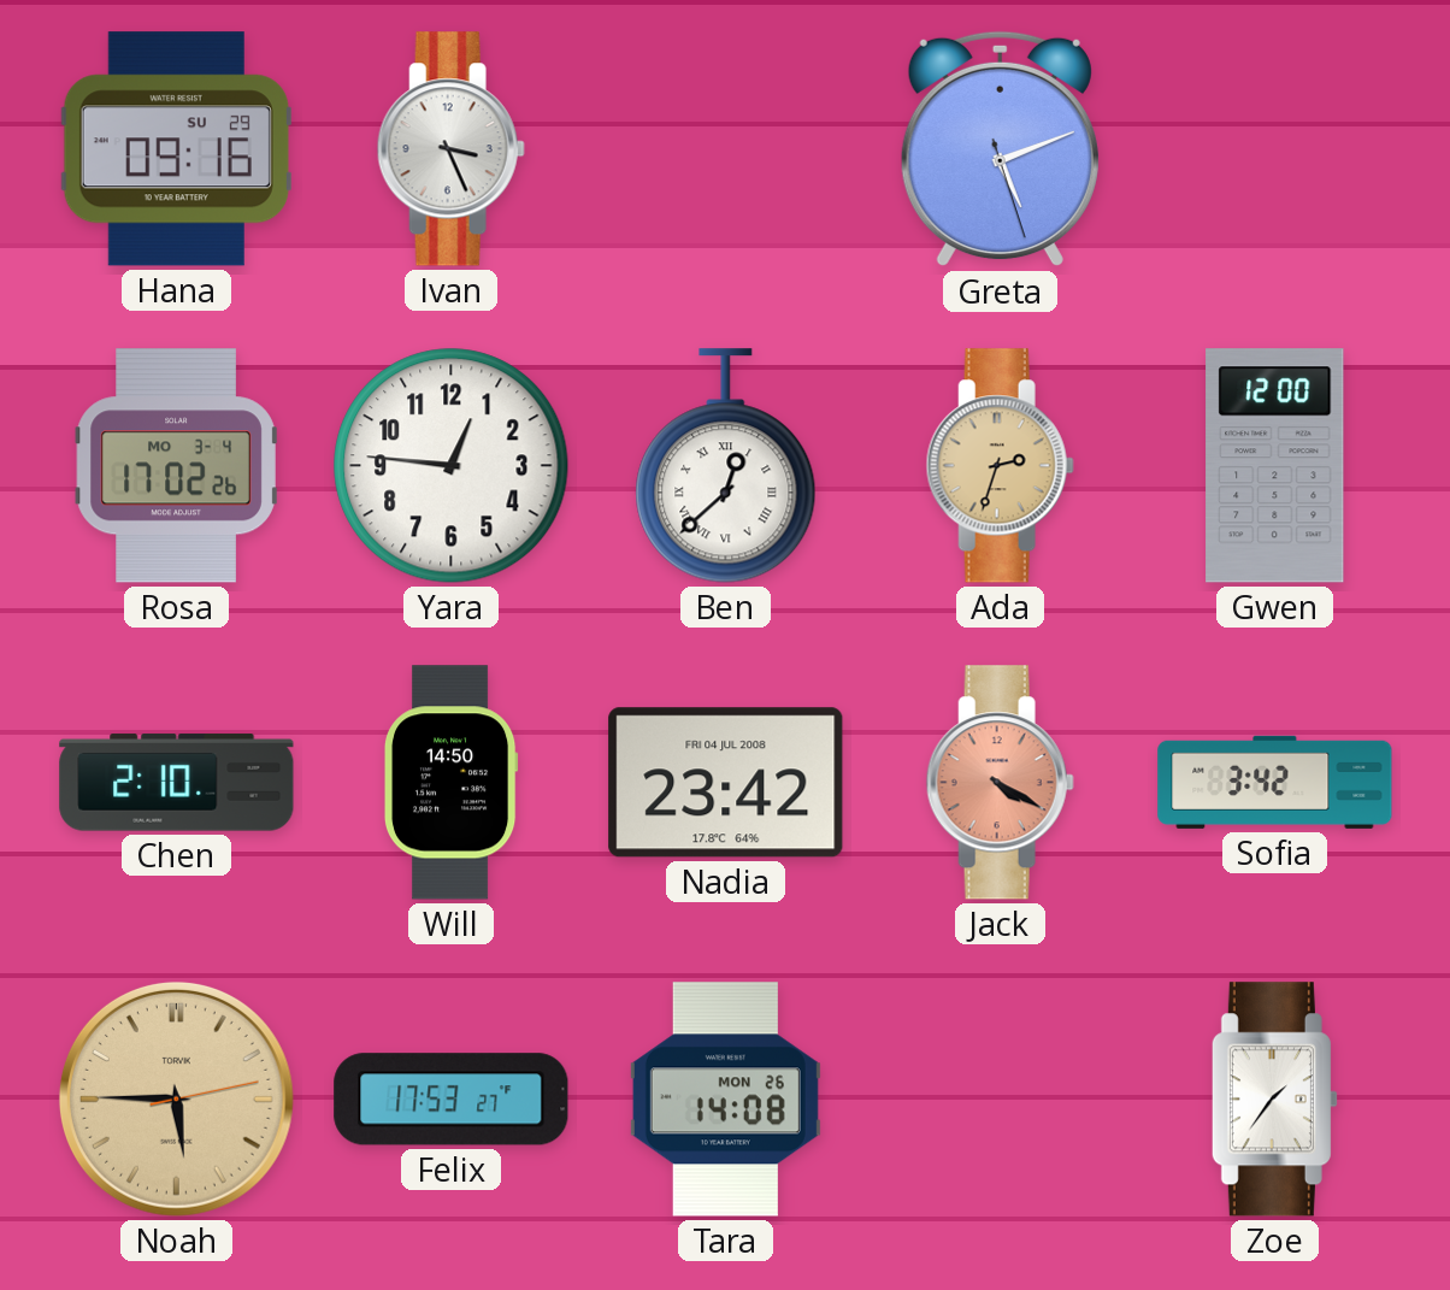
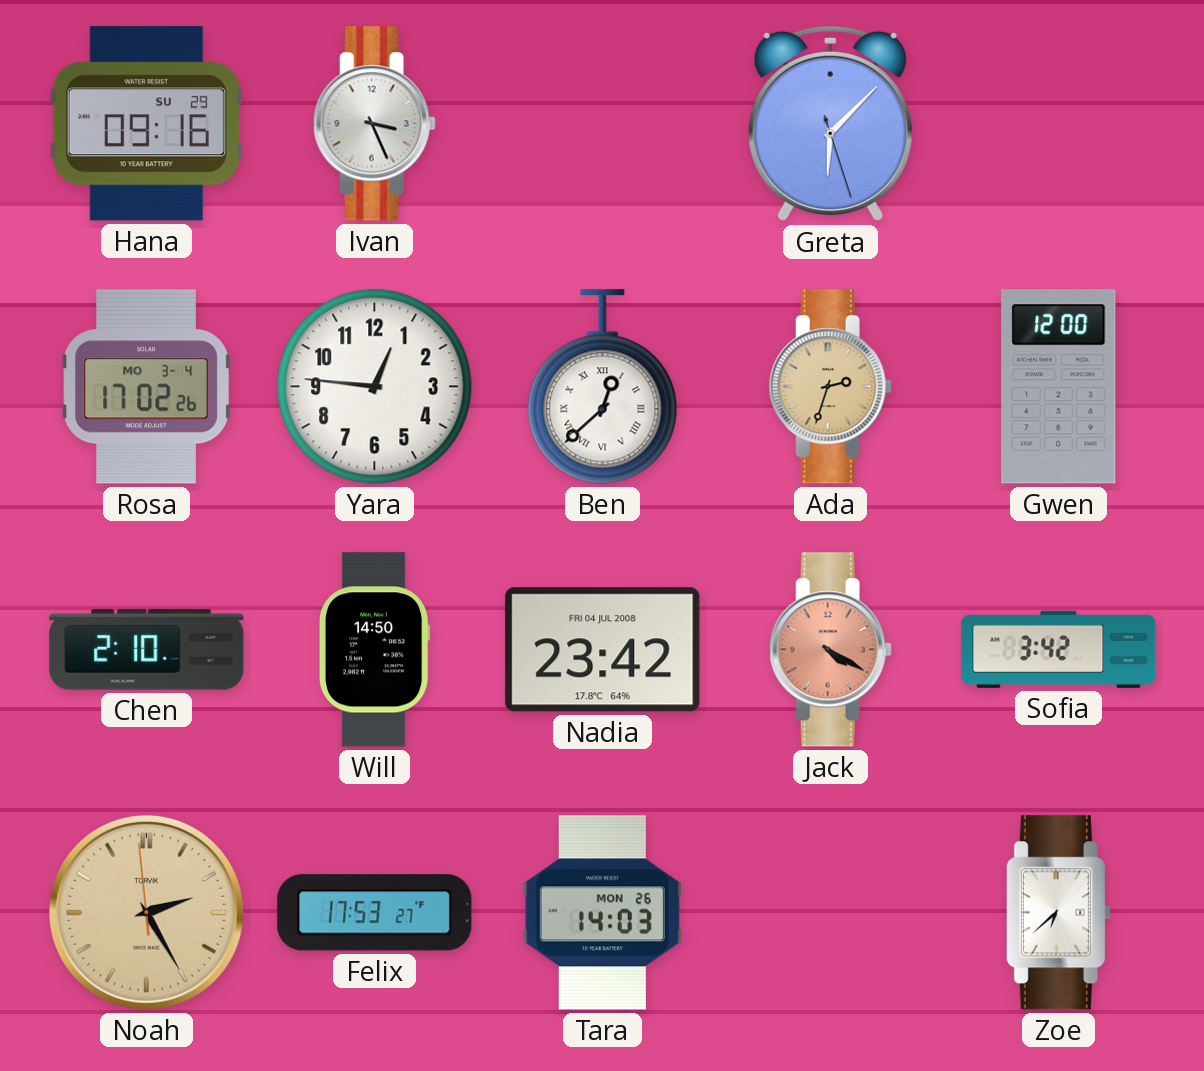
Greta: 5:11 -> 6:07 (830, 124)
Noah: 5:45 -> 2:24 (146, 912)
Tara: 14:08 -> 14:03 (602, 913)
Zoe: 1:36 -> 6:38 (1058, 913)
